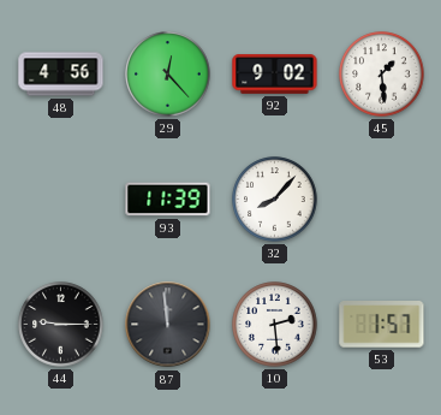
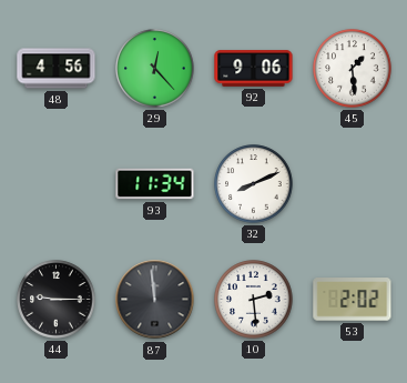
92: 9:02 -> 9:06 (254, 69)
93: 11:39 -> 11:34 (155, 184)
32: 8:07 -> 8:11 (254, 184)
53: 1:57 -> 2:02 (353, 300)
